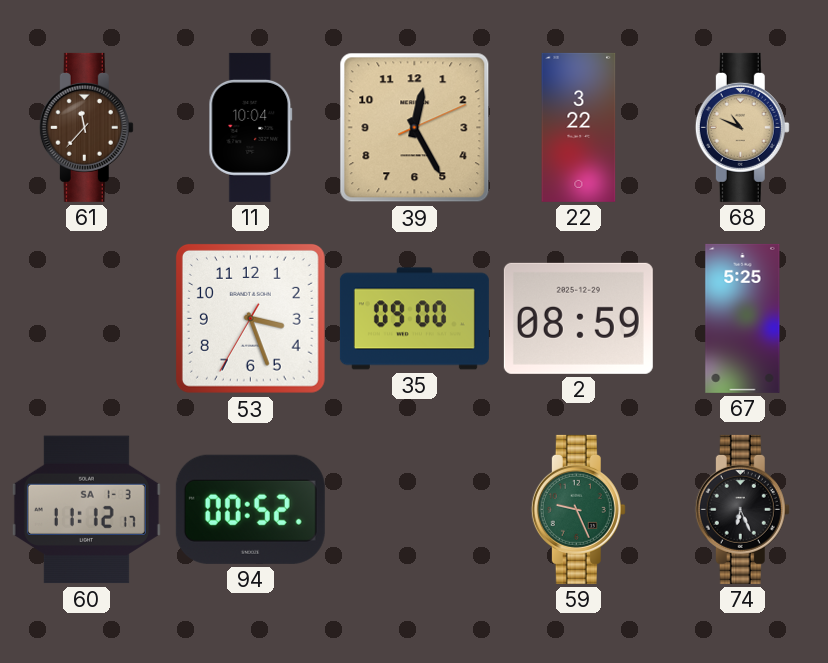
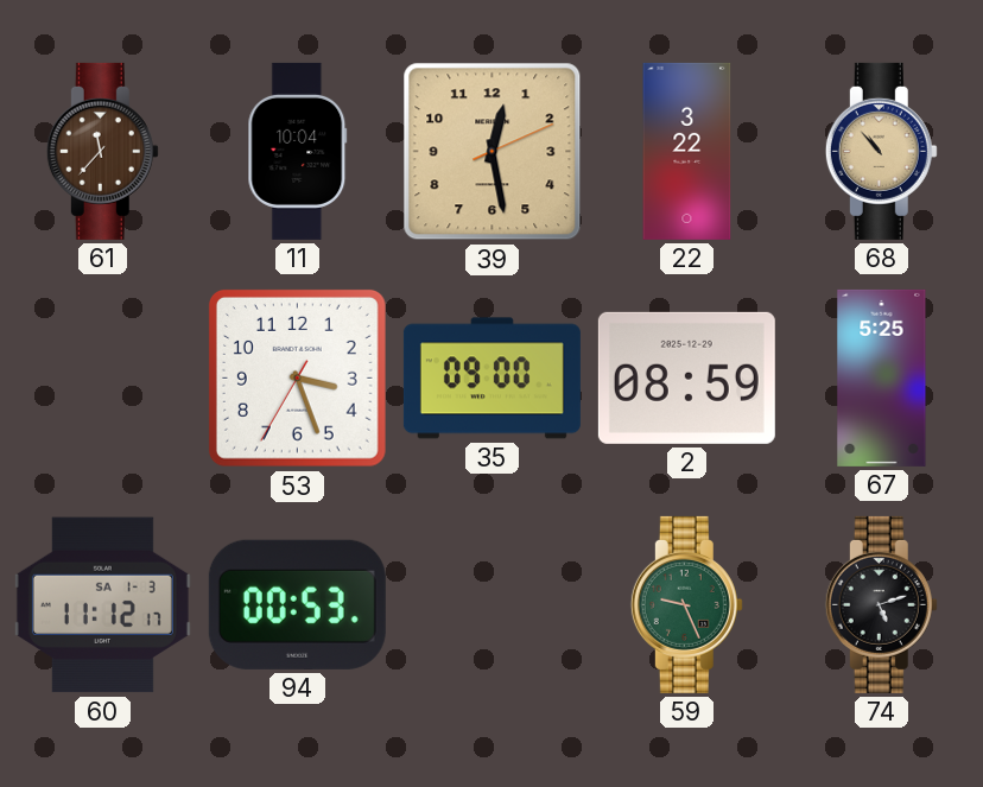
39: 12:25 -> 12:28 (493, 152)
68: 10:49 -> 10:53 (881, 151)
94: 00:52 -> 00:53 (297, 604)
74: 6:26 -> 5:12 (881, 604)
